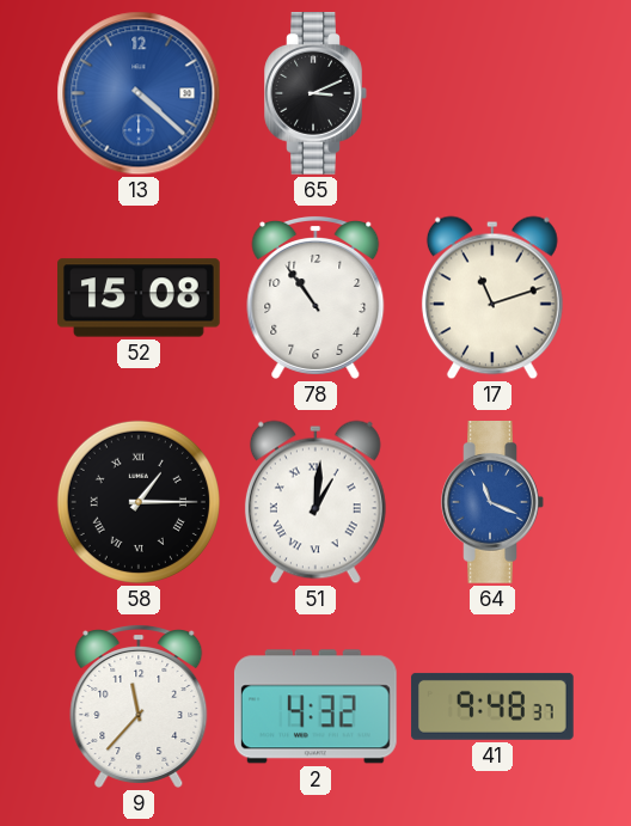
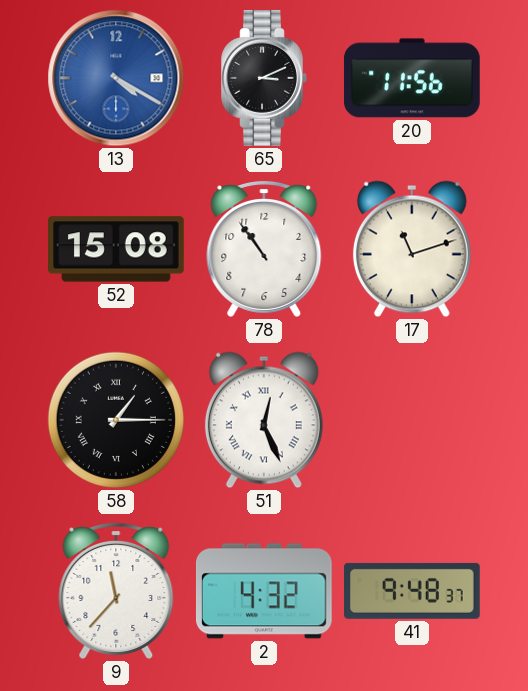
13: 4:22 -> 4:20 (116, 78)
20: none -> 11:56 (412, 78)
51: 1:01 -> 12:26 (264, 420)
64: 11:19 -> none (492, 503)
